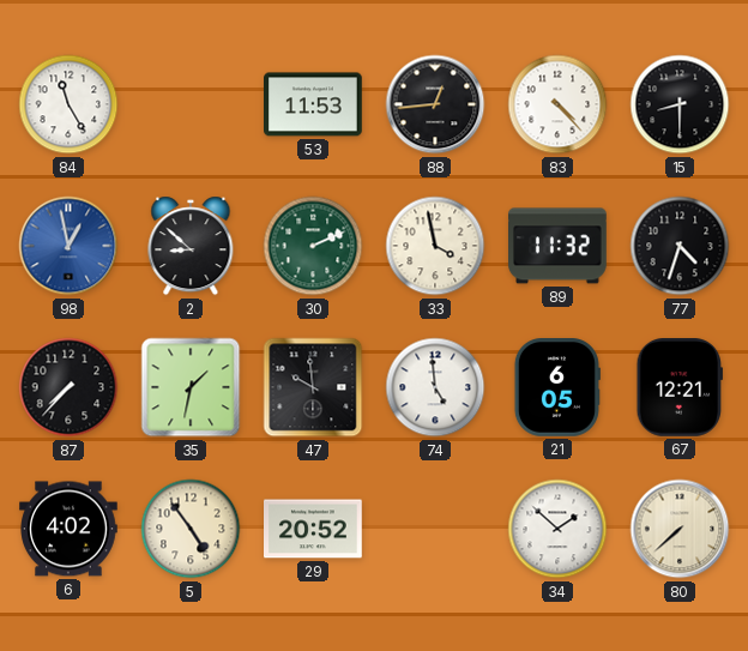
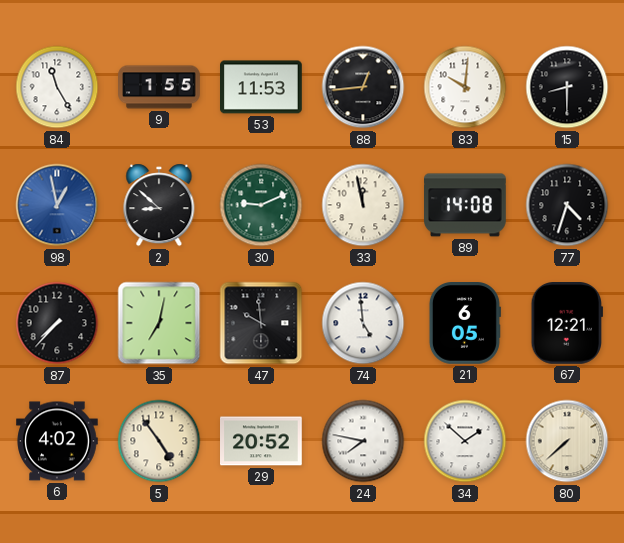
9: none -> 1:55 (159, 87)
83: 4:23 -> 10:01 (465, 87)
30: 2:11 -> 9:11 (261, 205)
33: 3:58 -> 11:58 (363, 205)
89: 11:32 -> 14:08 (466, 205)
35: 1:32 -> 7:02 (159, 323)
24: none -> 7:47 (363, 441)
